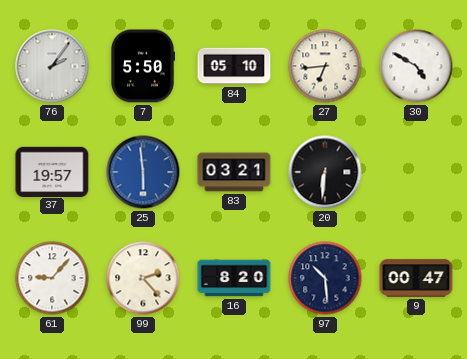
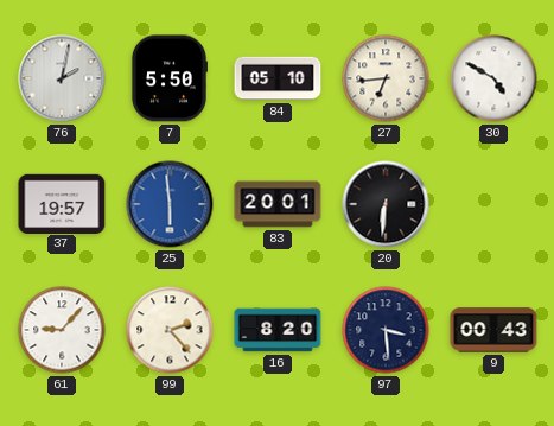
76: 2:06 -> 2:02 (62, 78)
83: 03:21 -> 20:01 (278, 204)
97: 10:29 -> 3:29 (386, 330)
9: 00:47 -> 00:43 (493, 330)
